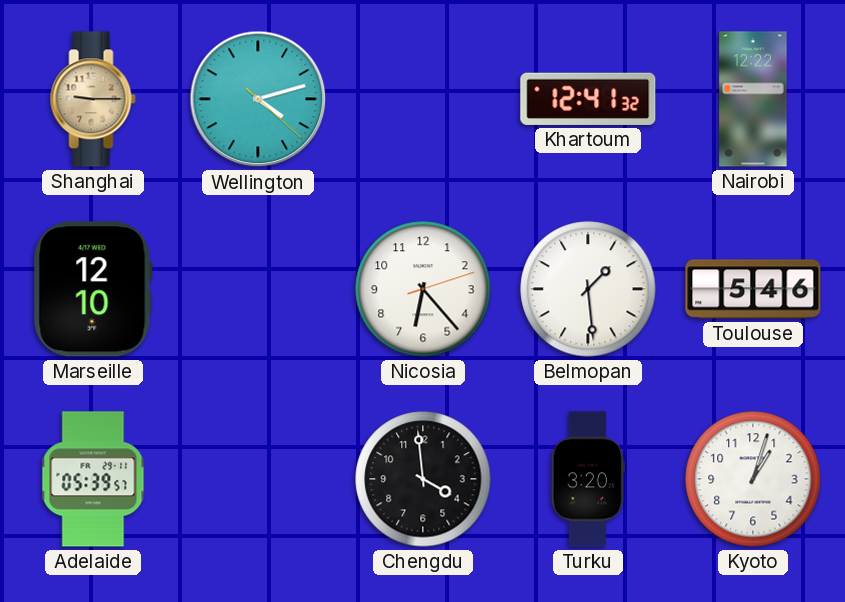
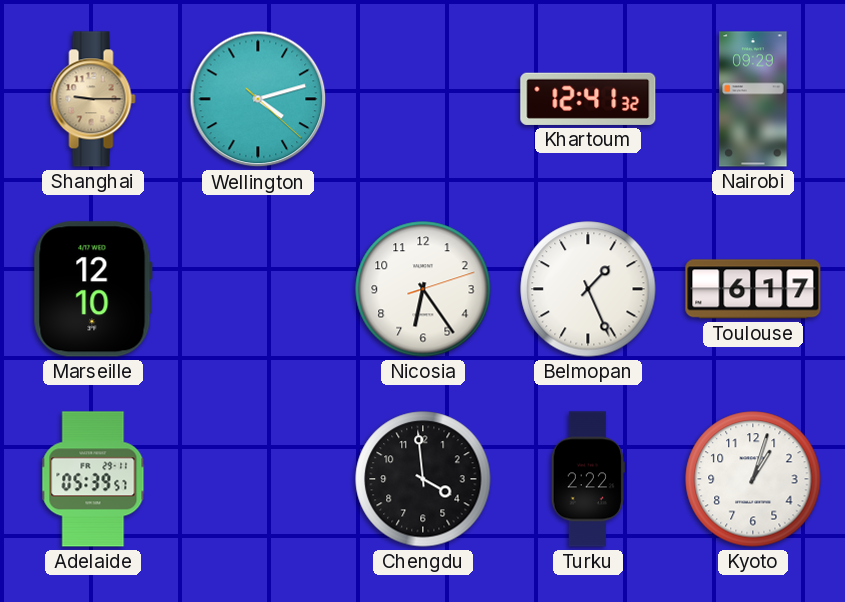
Nairobi: 12:22 -> 09:29 (753, 99)
Nicosia: 6:23 -> 6:24 (423, 289)
Belmopan: 1:29 -> 1:26 (588, 289)
Toulouse: 5:46 -> 6:17 (753, 289)
Turku: 3:20 -> 2:22 (588, 479)
